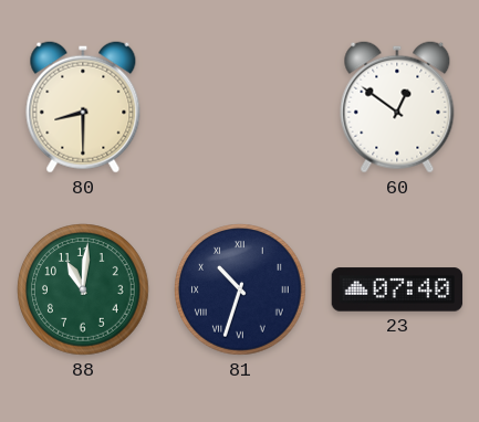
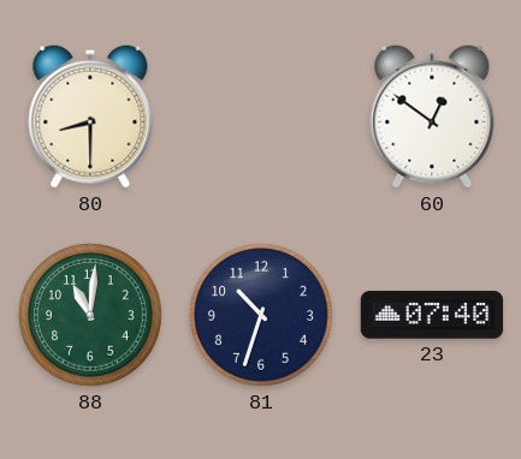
81 numerals: Roman -> Arabic (261, 315)
